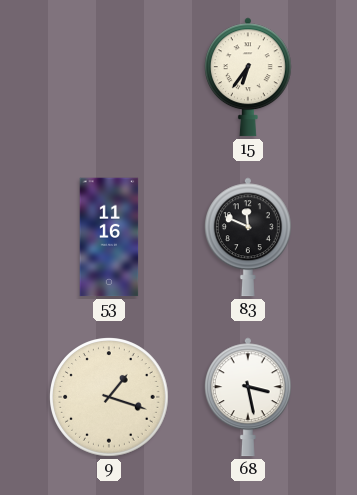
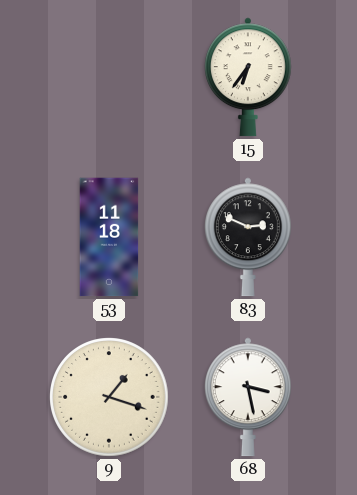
53: 11:16 -> 11:18 (109, 237)
83: 11:49 -> 2:49 (248, 237)
